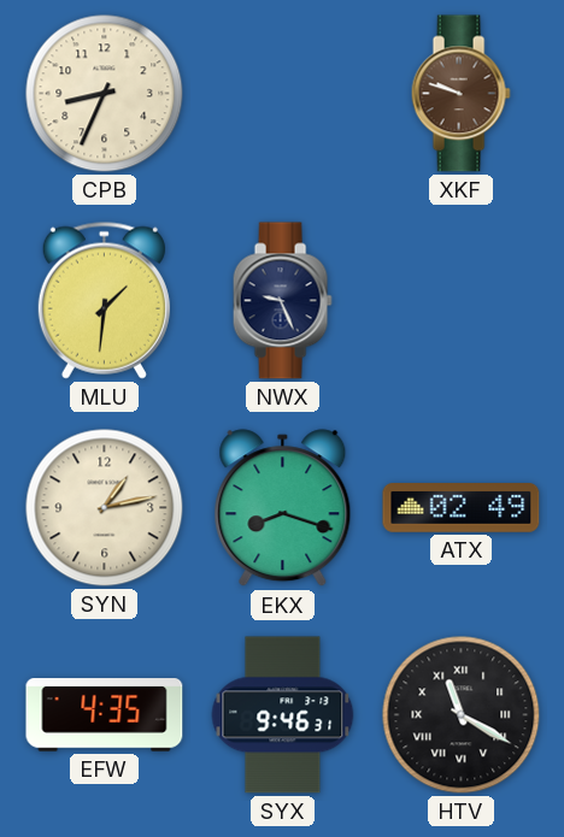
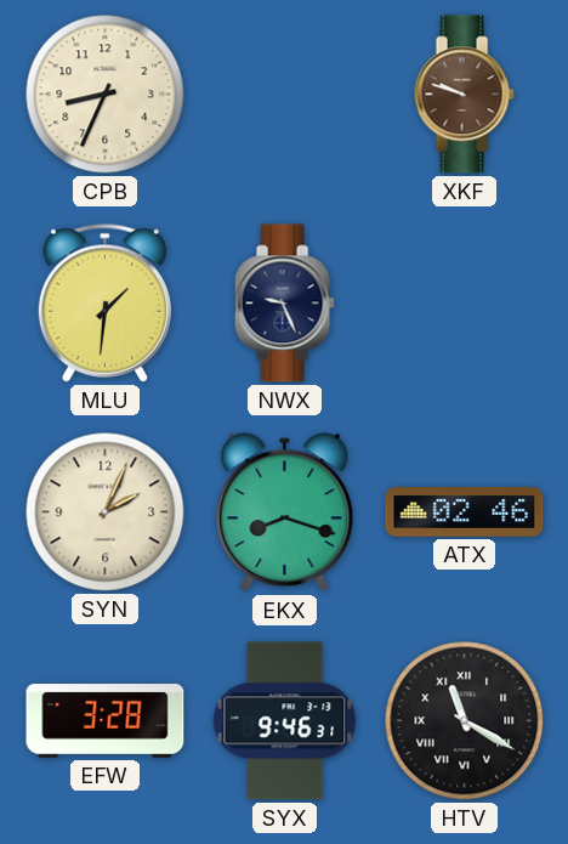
SYN: 1:13 -> 2:04 (106, 512)
ATX: 02:49 -> 02:46 (465, 512)
EFW: 4:35 -> 3:28 (106, 721)
